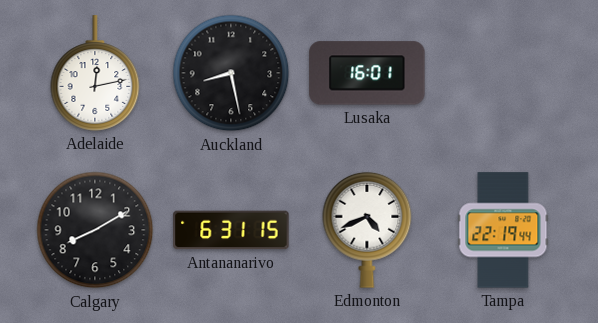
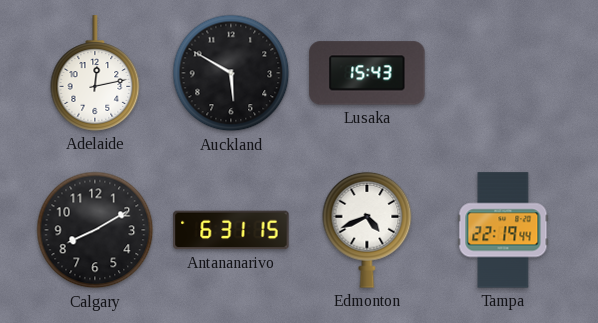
Auckland: 8:28 -> 5:50 (231, 73)
Lusaka: 16:01 -> 15:43 (367, 73)
